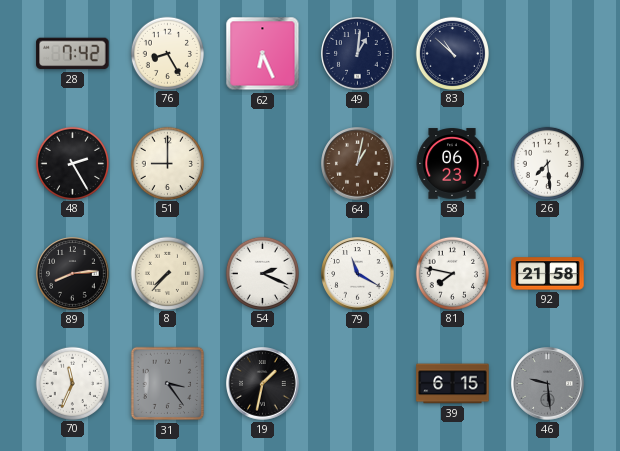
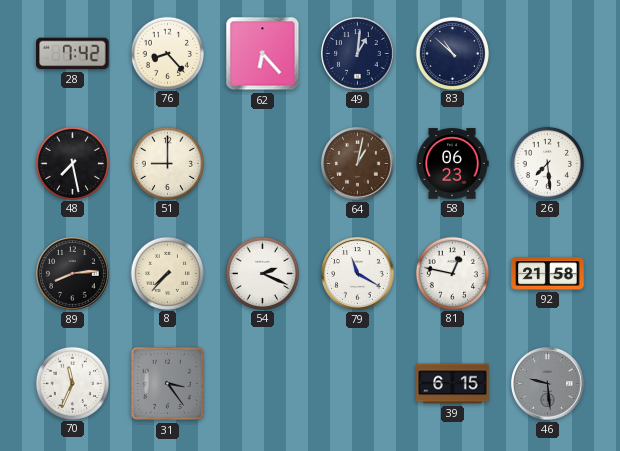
76: 8:25 -> 8:23 (167, 53)
62: 6:26 -> 6:23 (263, 54)
48: 2:25 -> 7:28 (72, 163)
81: 7:47 -> 12:47 (452, 273)
19: 1:32 -> none (263, 384)
